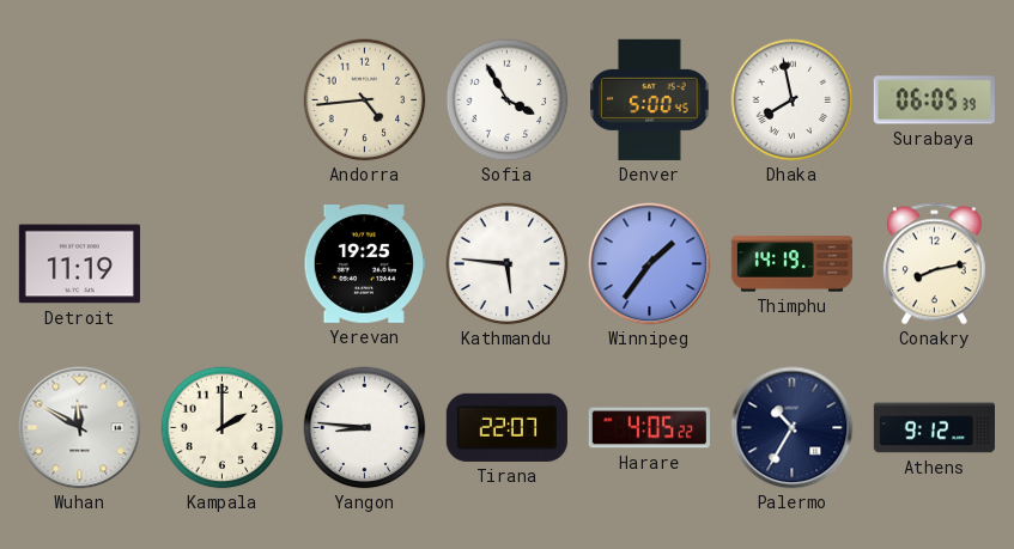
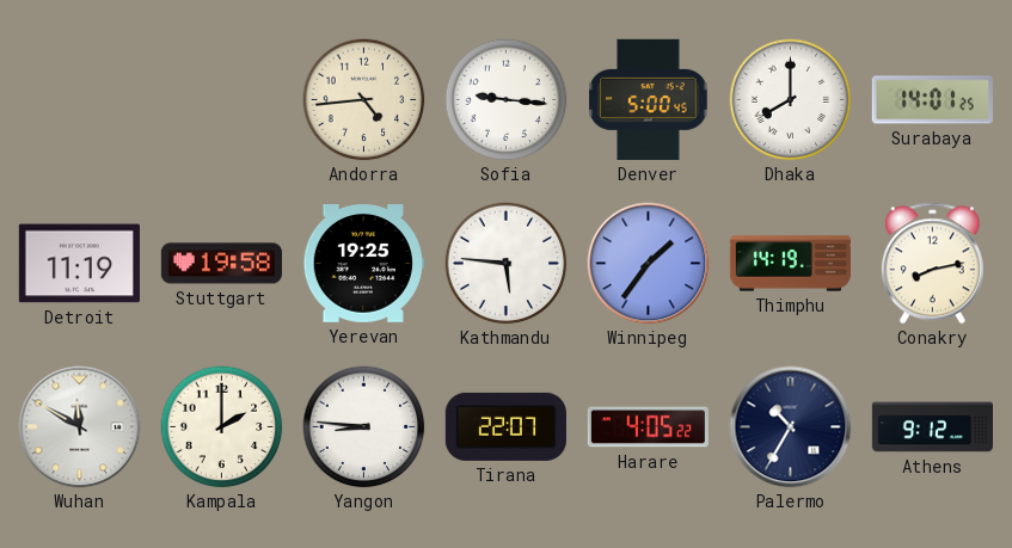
Sofia: 3:55 -> 9:16 (507, 100)
Dhaka: 7:58 -> 8:00 (791, 100)
Surabaya: 06:05 -> 14:01 (932, 100)
Stuttgart: none -> 19:58 (221, 264)
